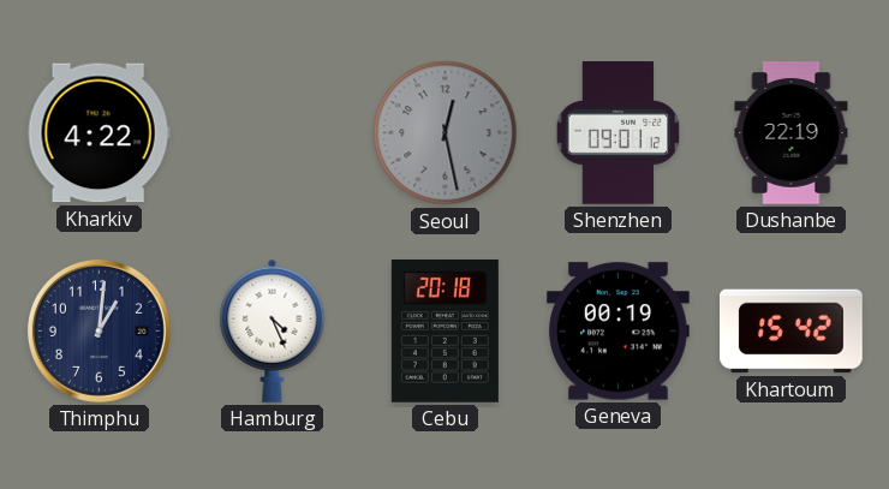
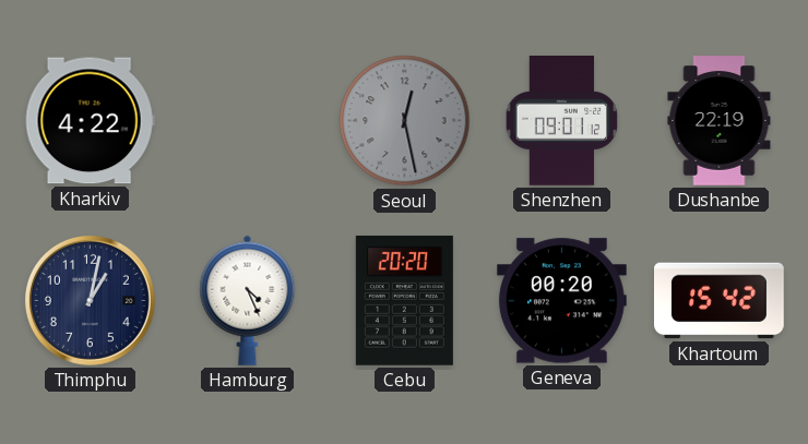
Thimphu: 1:01 -> 1:02 (90, 300)
Cebu: 20:18 -> 20:20 (404, 300)
Geneva: 00:19 -> 00:20 (562, 301)
